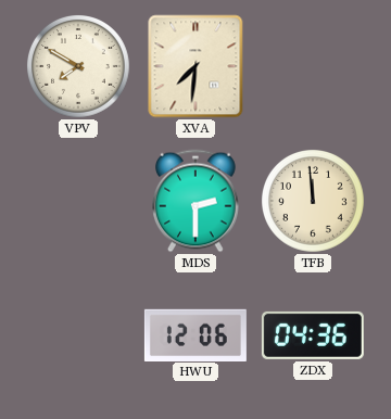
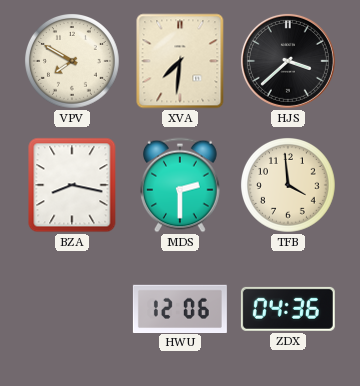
HJS: none -> 3:38 (288, 61)
BZA: none -> 8:17 (72, 185)
TFB: 11:59 -> 3:59 (289, 186)
